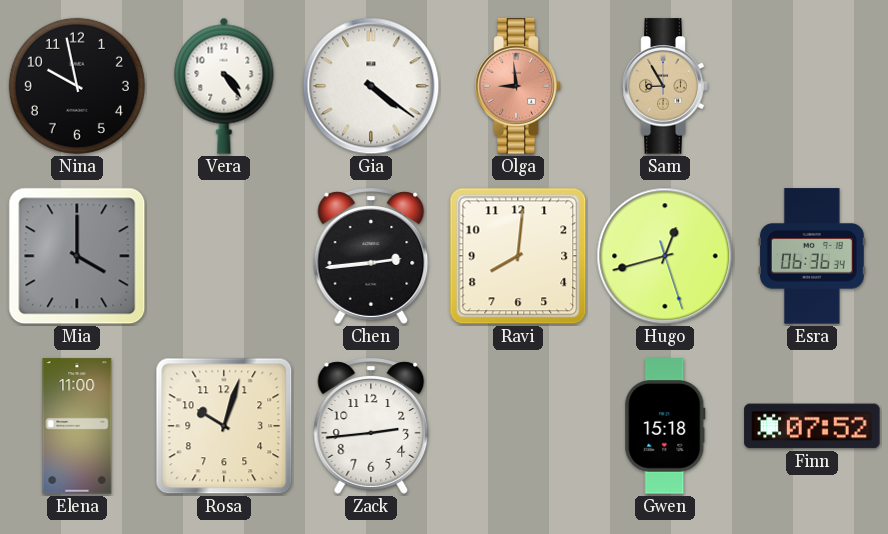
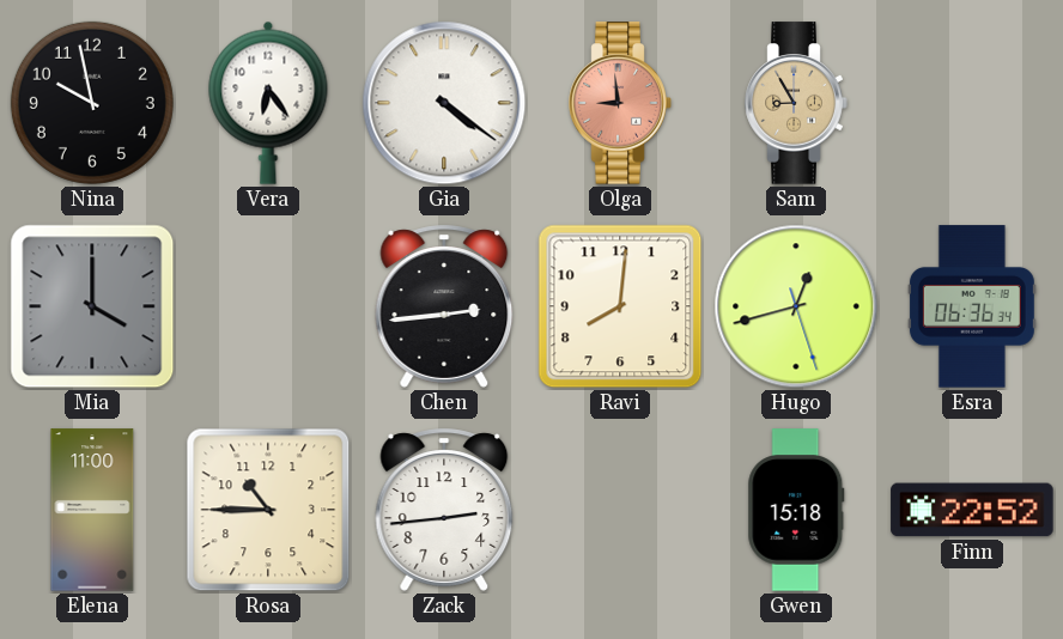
Vera: 4:24 -> 6:24 (268, 103)
Rosa: 10:03 -> 10:45 (268, 510)
Finn: 07:52 -> 22:52 (972, 510)
